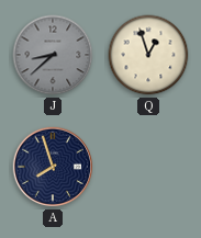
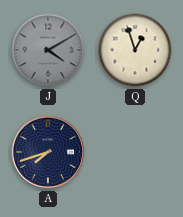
J: 8:38 -> 4:10 (48, 50)
A: 7:57 -> 7:42 (48, 152)
